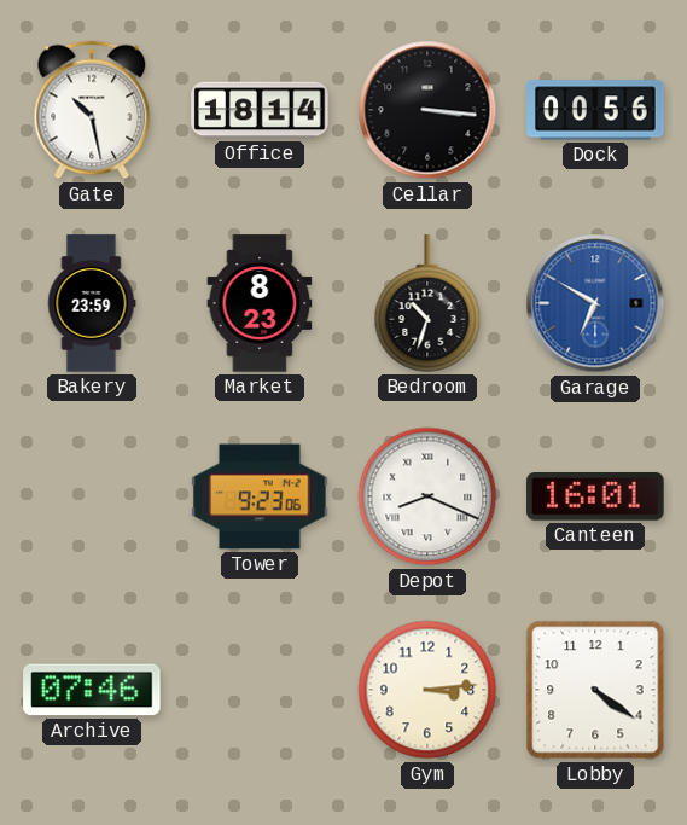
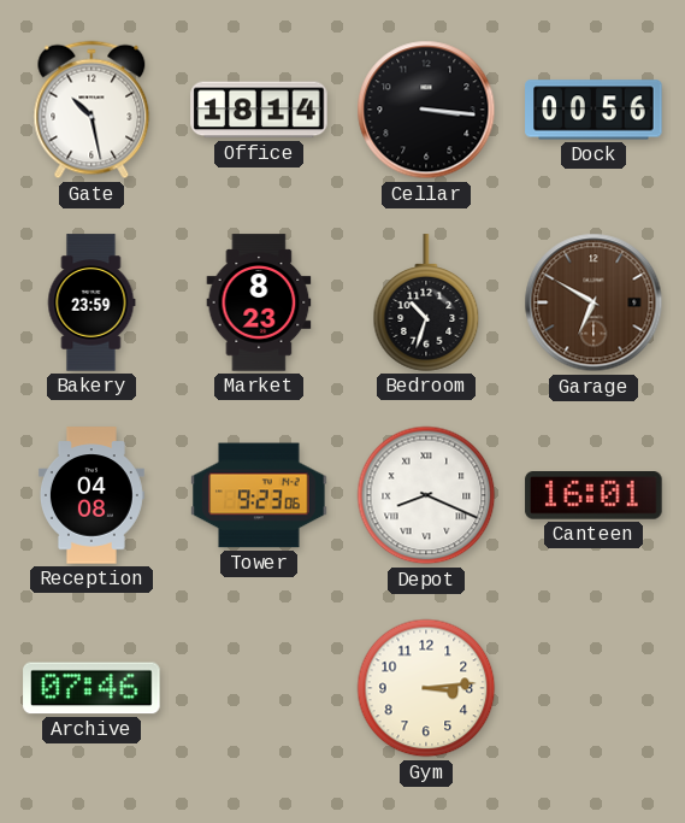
Garage dial: blue -> brown (594, 302)
Reception: none -> 04:08 (91, 495)
Lobby: 4:21 -> none (595, 690)
